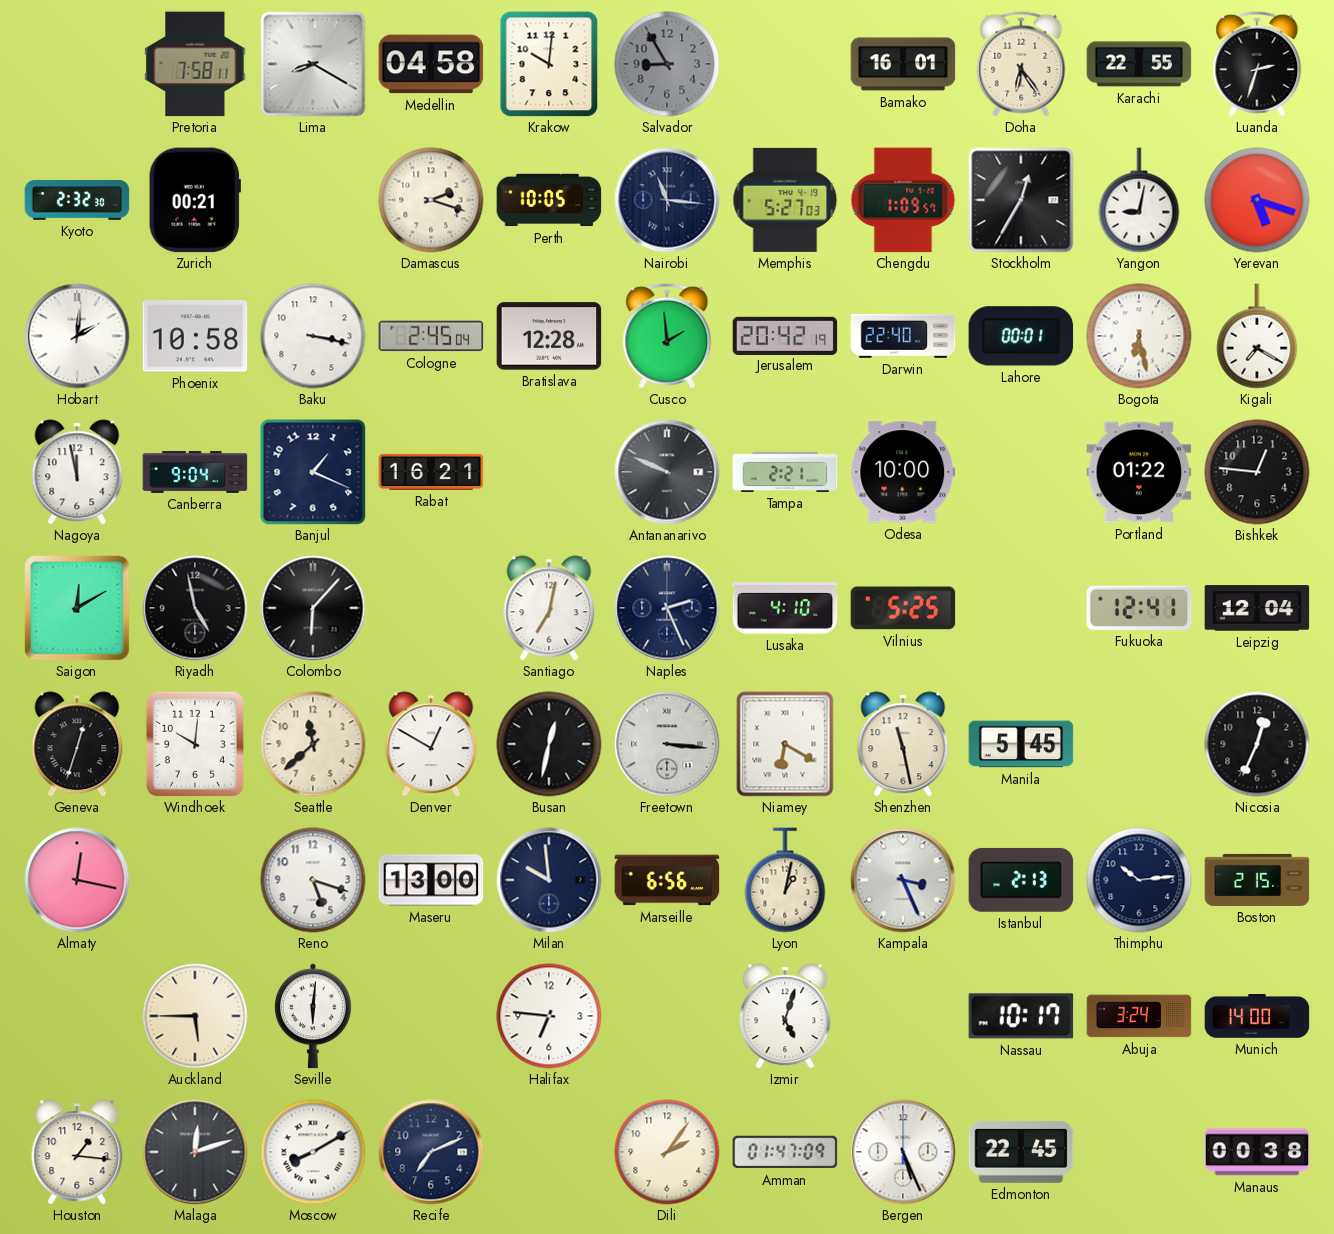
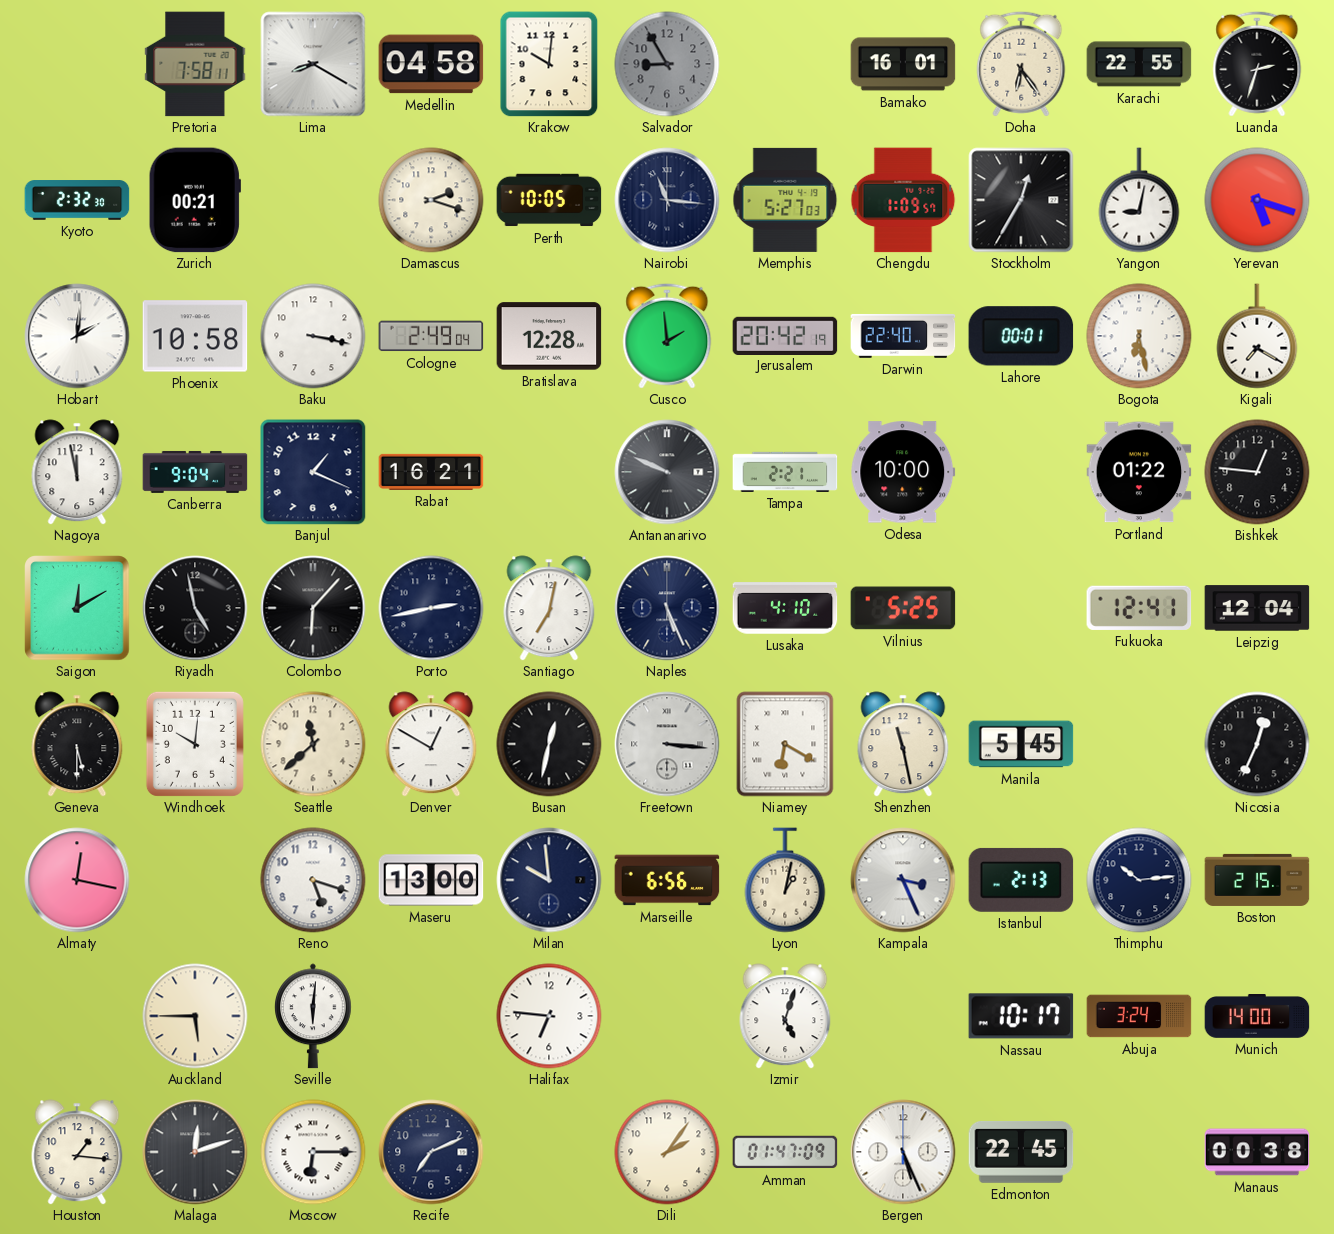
Cologne: 2:45 -> 2:49 (431, 336)
Porto: none -> 2:43 (431, 608)
Naples: 2:26 -> 5:26 (667, 608)
Geneva: 12:33 -> 5:30 (77, 744)
Moscow: 8:10 -> 6:15 (313, 1152)
